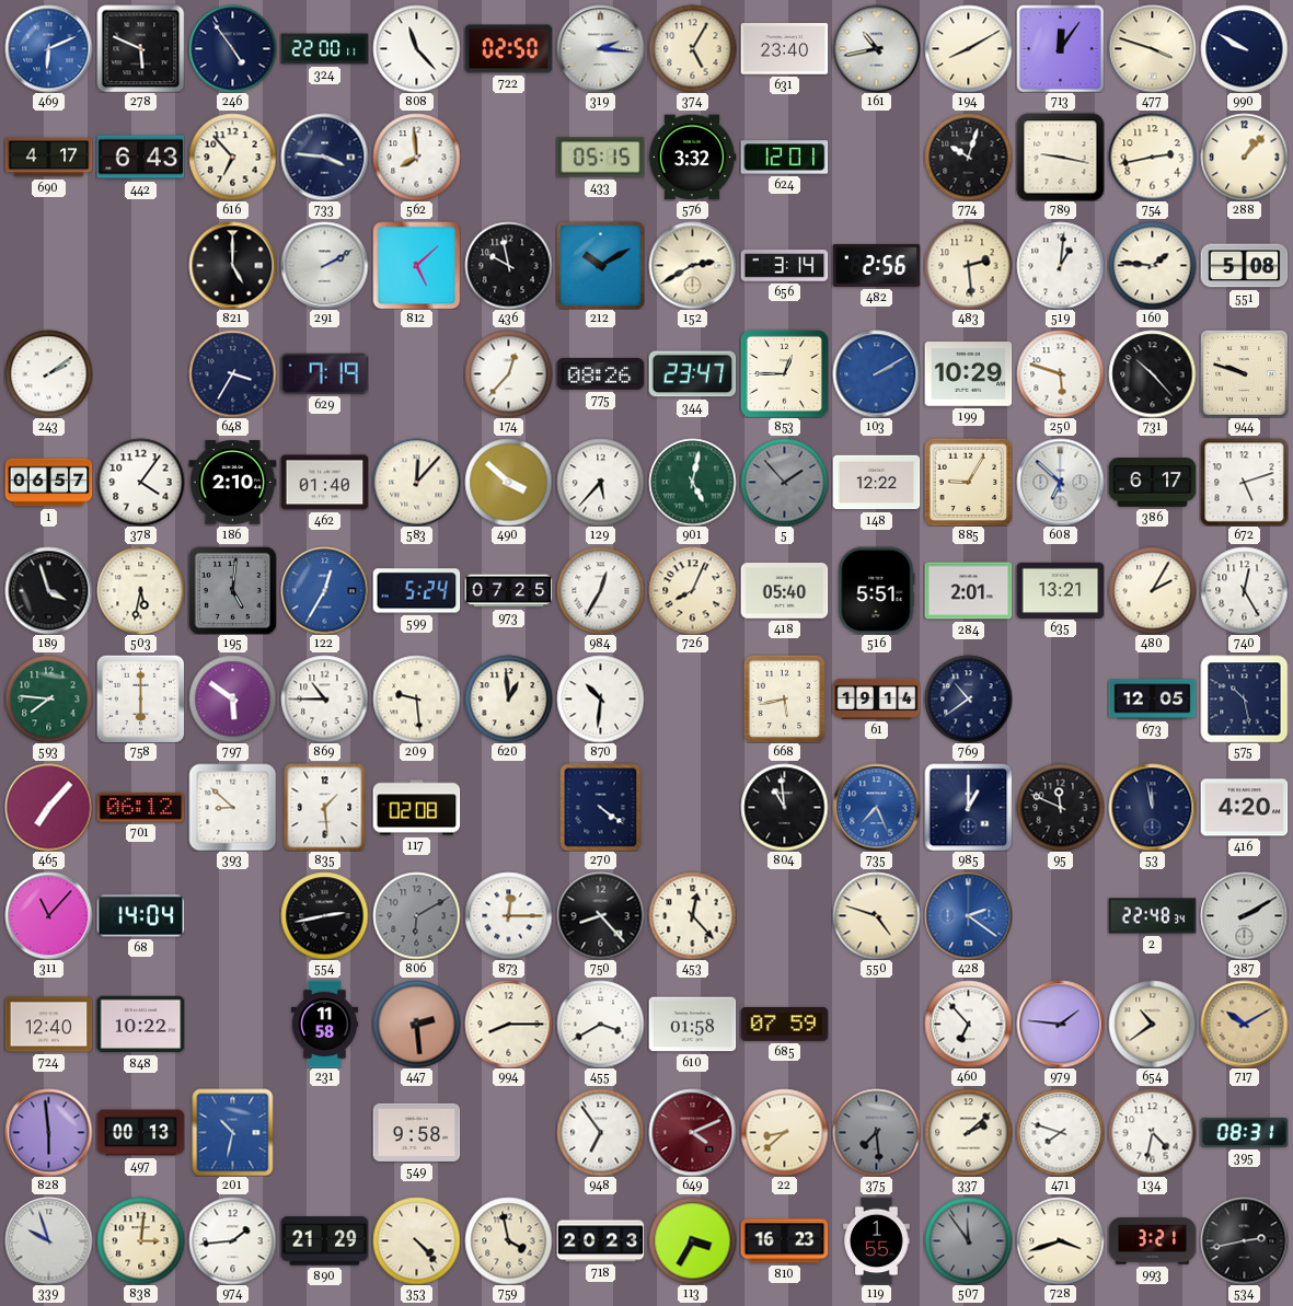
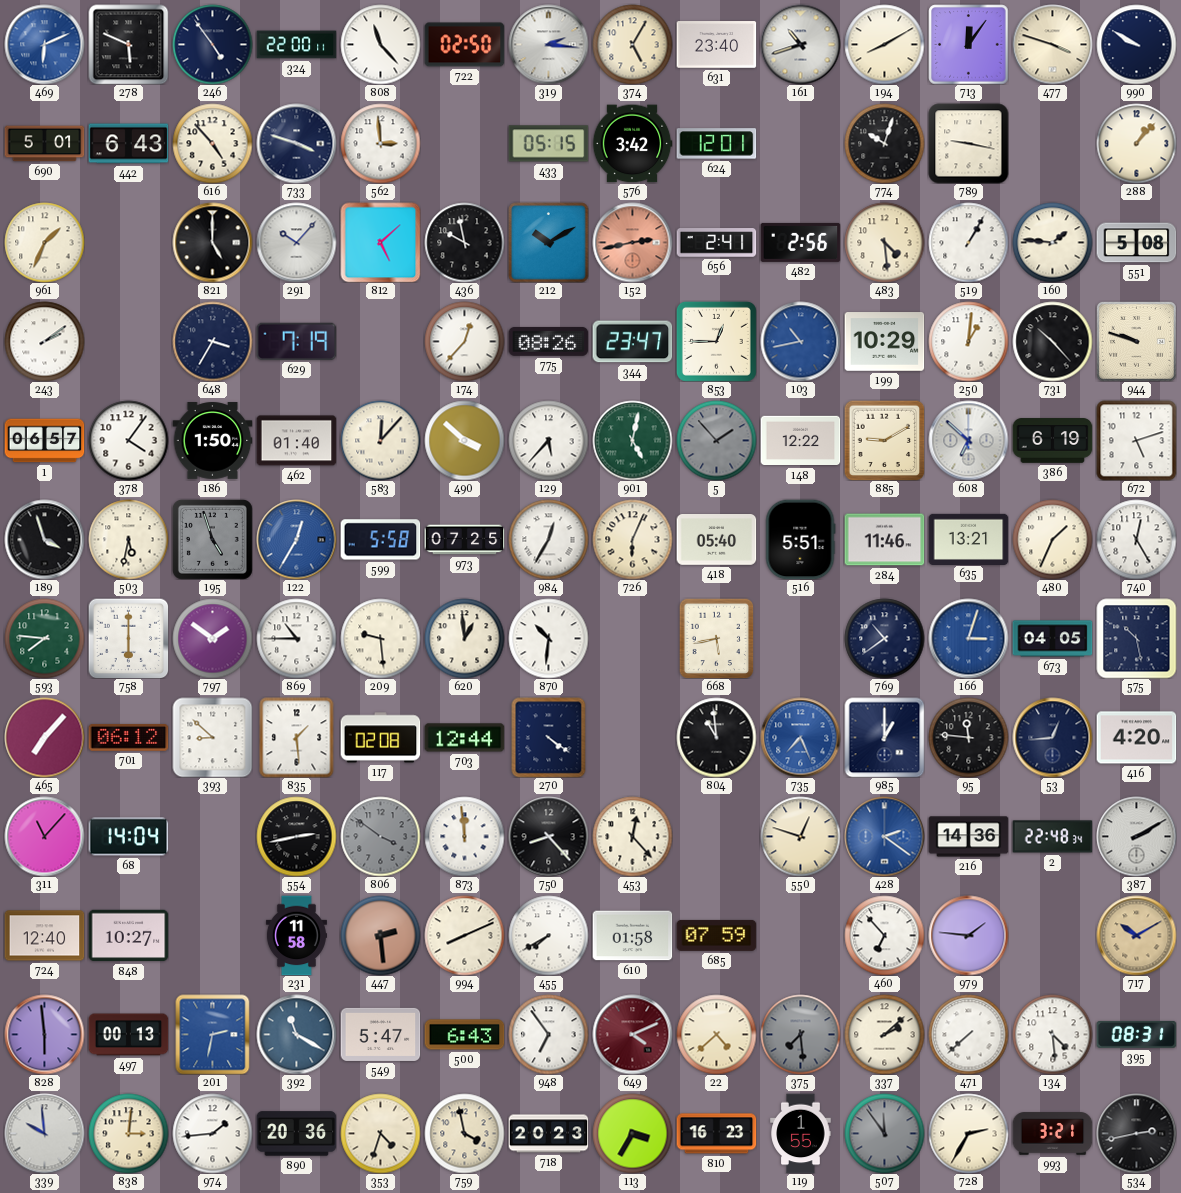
161: 10:43 -> 10:42 (800, 44)
690: 4:17 -> 5:01 (44, 144)
616: 6:53 -> 4:53 (212, 143)
733: 3:46 -> 3:48 (296, 143)
562: 7:59 -> 2:59 (380, 143)
576: 3:32 -> 3:42 (632, 144)
754: 2:43 -> none (1152, 157)
961: none -> 1:34 (44, 242)
291: 2:10 -> 10:07 (296, 242)
152: 2:40 -> 2:43 (632, 242)
152 dial: cream -> salmon (632, 242)
656: 3:14 -> 2:41 (716, 243)
483: 2:29 -> 4:29 (884, 242)
519: 1:01 -> 1:05 (968, 242)
103: 2:10 -> 10:43 (800, 341)
250: 5:48 -> 1:01 (968, 341)
186: 2:10 -> 1:50 (212, 441)
885: 9:05 -> 9:10 (884, 440)
386: 6:17 -> 6:19 (1052, 441)
195: 5:01 -> 4:57 (212, 539)
599: 5:24 -> 5:58 (380, 540)
726: 8:04 -> 6:04 (632, 539)
284: 2:01 -> 11:46 (884, 540)
480: 2:05 -> 1:34 (1052, 539)
797: 5:51 -> 1:51 (212, 638)
61: 19:14 -> none (876, 698)
166: none -> 3:03 (968, 638)
673: 12:05 -> 04:05 (1052, 639)
703: none -> 12:44 (464, 738)
95: 11:49 -> 11:46 (968, 737)
53: 11:58 -> 12:44 (1052, 737)
806: 6:10 -> 3:51 (380, 836)
873: 12:15 -> 11:59 (464, 836)
550: 4:48 -> 12:48 (800, 836)
216: none -> 14:36 (968, 837)
848: 10:22 -> 10:27 (128, 936)
994: 8:15 -> 8:11 (464, 935)
455: 3:40 -> 7:40 (548, 935)
654: 10:39 -> none (1152, 1024)
201: 10:32 -> 2:32 (213, 1034)
392: none -> 11:20 (296, 1034)
549: 9:58 -> 5:47 (380, 1034)
500: none -> 6:43 (464, 1035)
22: 8:38 -> 4:38 (716, 1034)
471: 7:48 -> 7:38 (968, 1034)
134: 4:32 -> 4:29 (1052, 1034)
339: 9:57 -> 9:59 (44, 1133)
890: 21:29 -> 20:36 (296, 1134)
353: 4:23 -> 4:33 (380, 1133)
728: 3:42 -> 2:35 (968, 1133)
